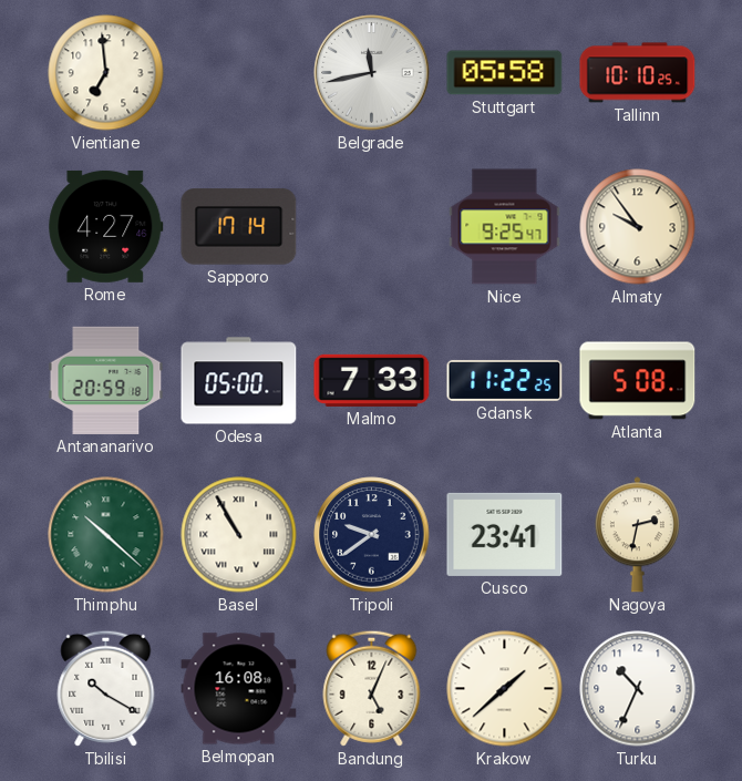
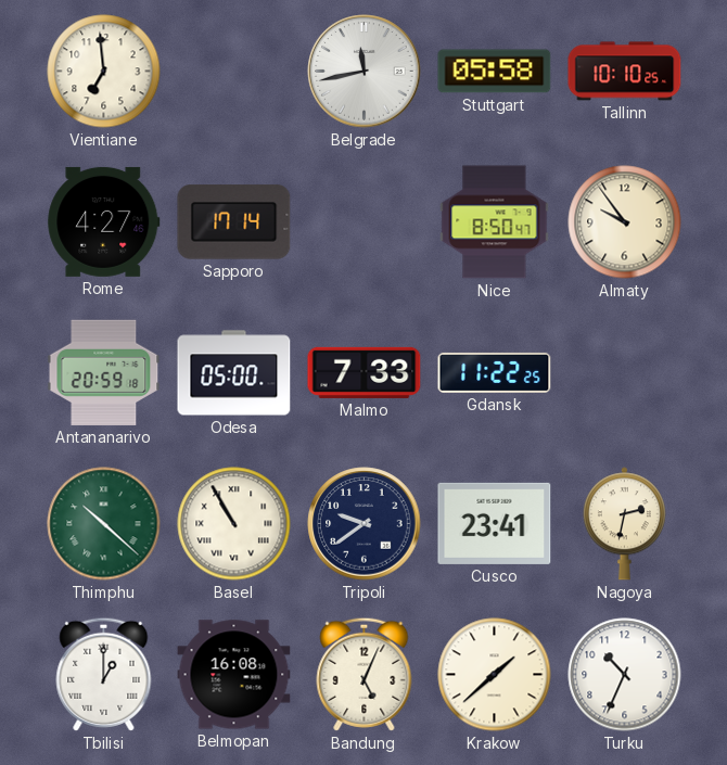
Nice: 9:25 -> 8:50 (495, 222)
Atlanta: 5:08 -> none (638, 381)
Tbilisi: 10:20 -> 1:00 (104, 674)
